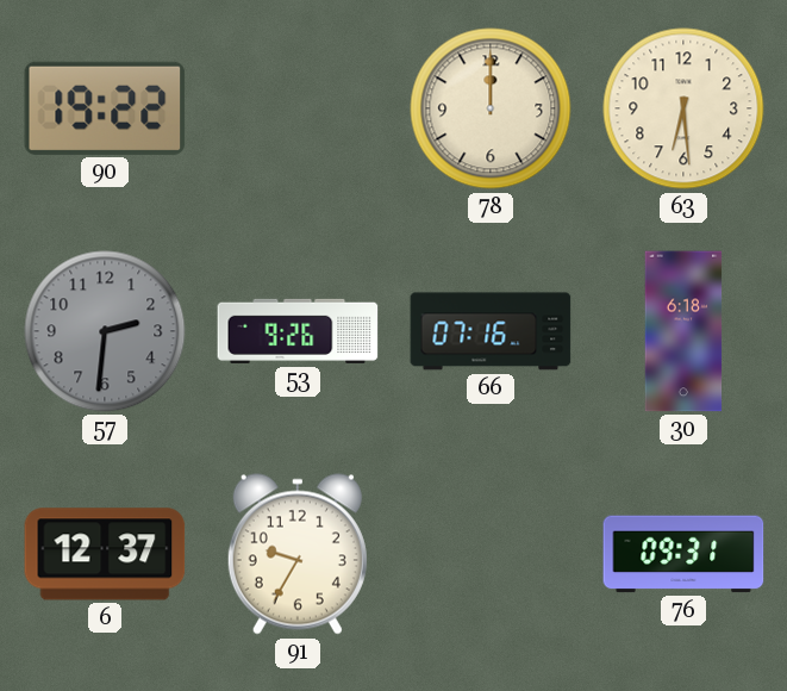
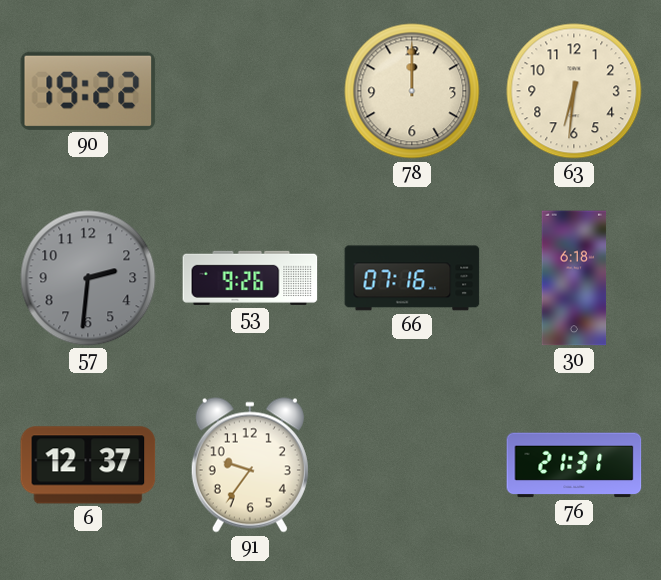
63: 6:29 -> 6:31 (574, 91)
91: 9:35 -> 9:36 (250, 465)
76: 09:31 -> 21:31 (574, 465)
